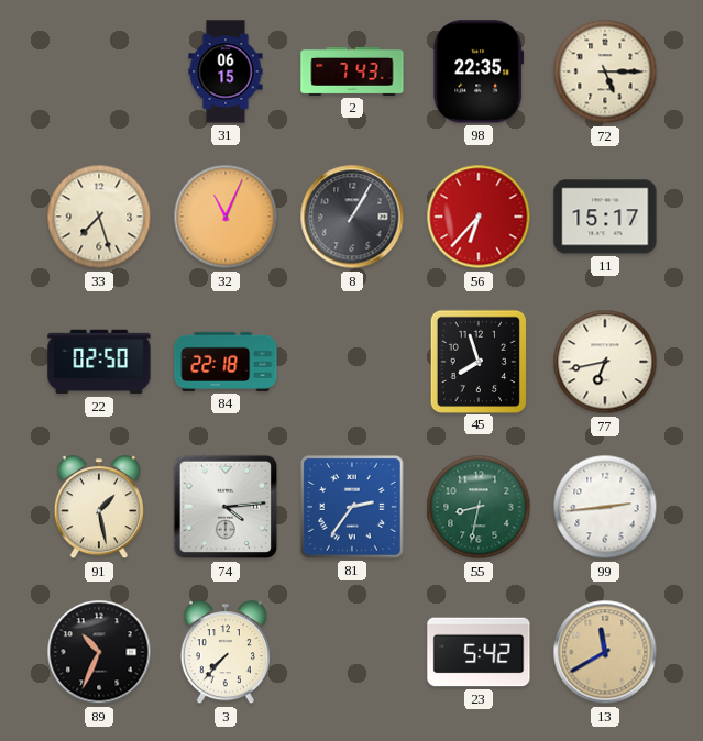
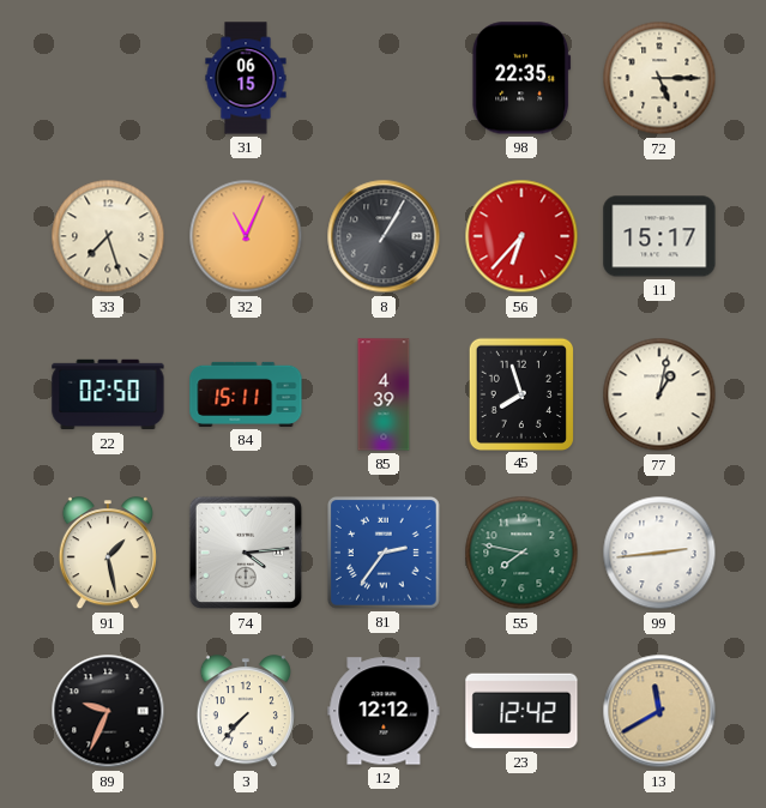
2: 7:43 -> none (352, 71)
84: 22:18 -> 15:11 (246, 394)
85: none -> 4:39 (384, 394)
77: 6:43 -> 1:02 (659, 394)
55: 8:32 -> 7:47 (521, 553)
89: 10:34 -> 9:34 (108, 711)
12: none -> 12:12 (384, 711)
23: 5:42 -> 12:42 (521, 711)
